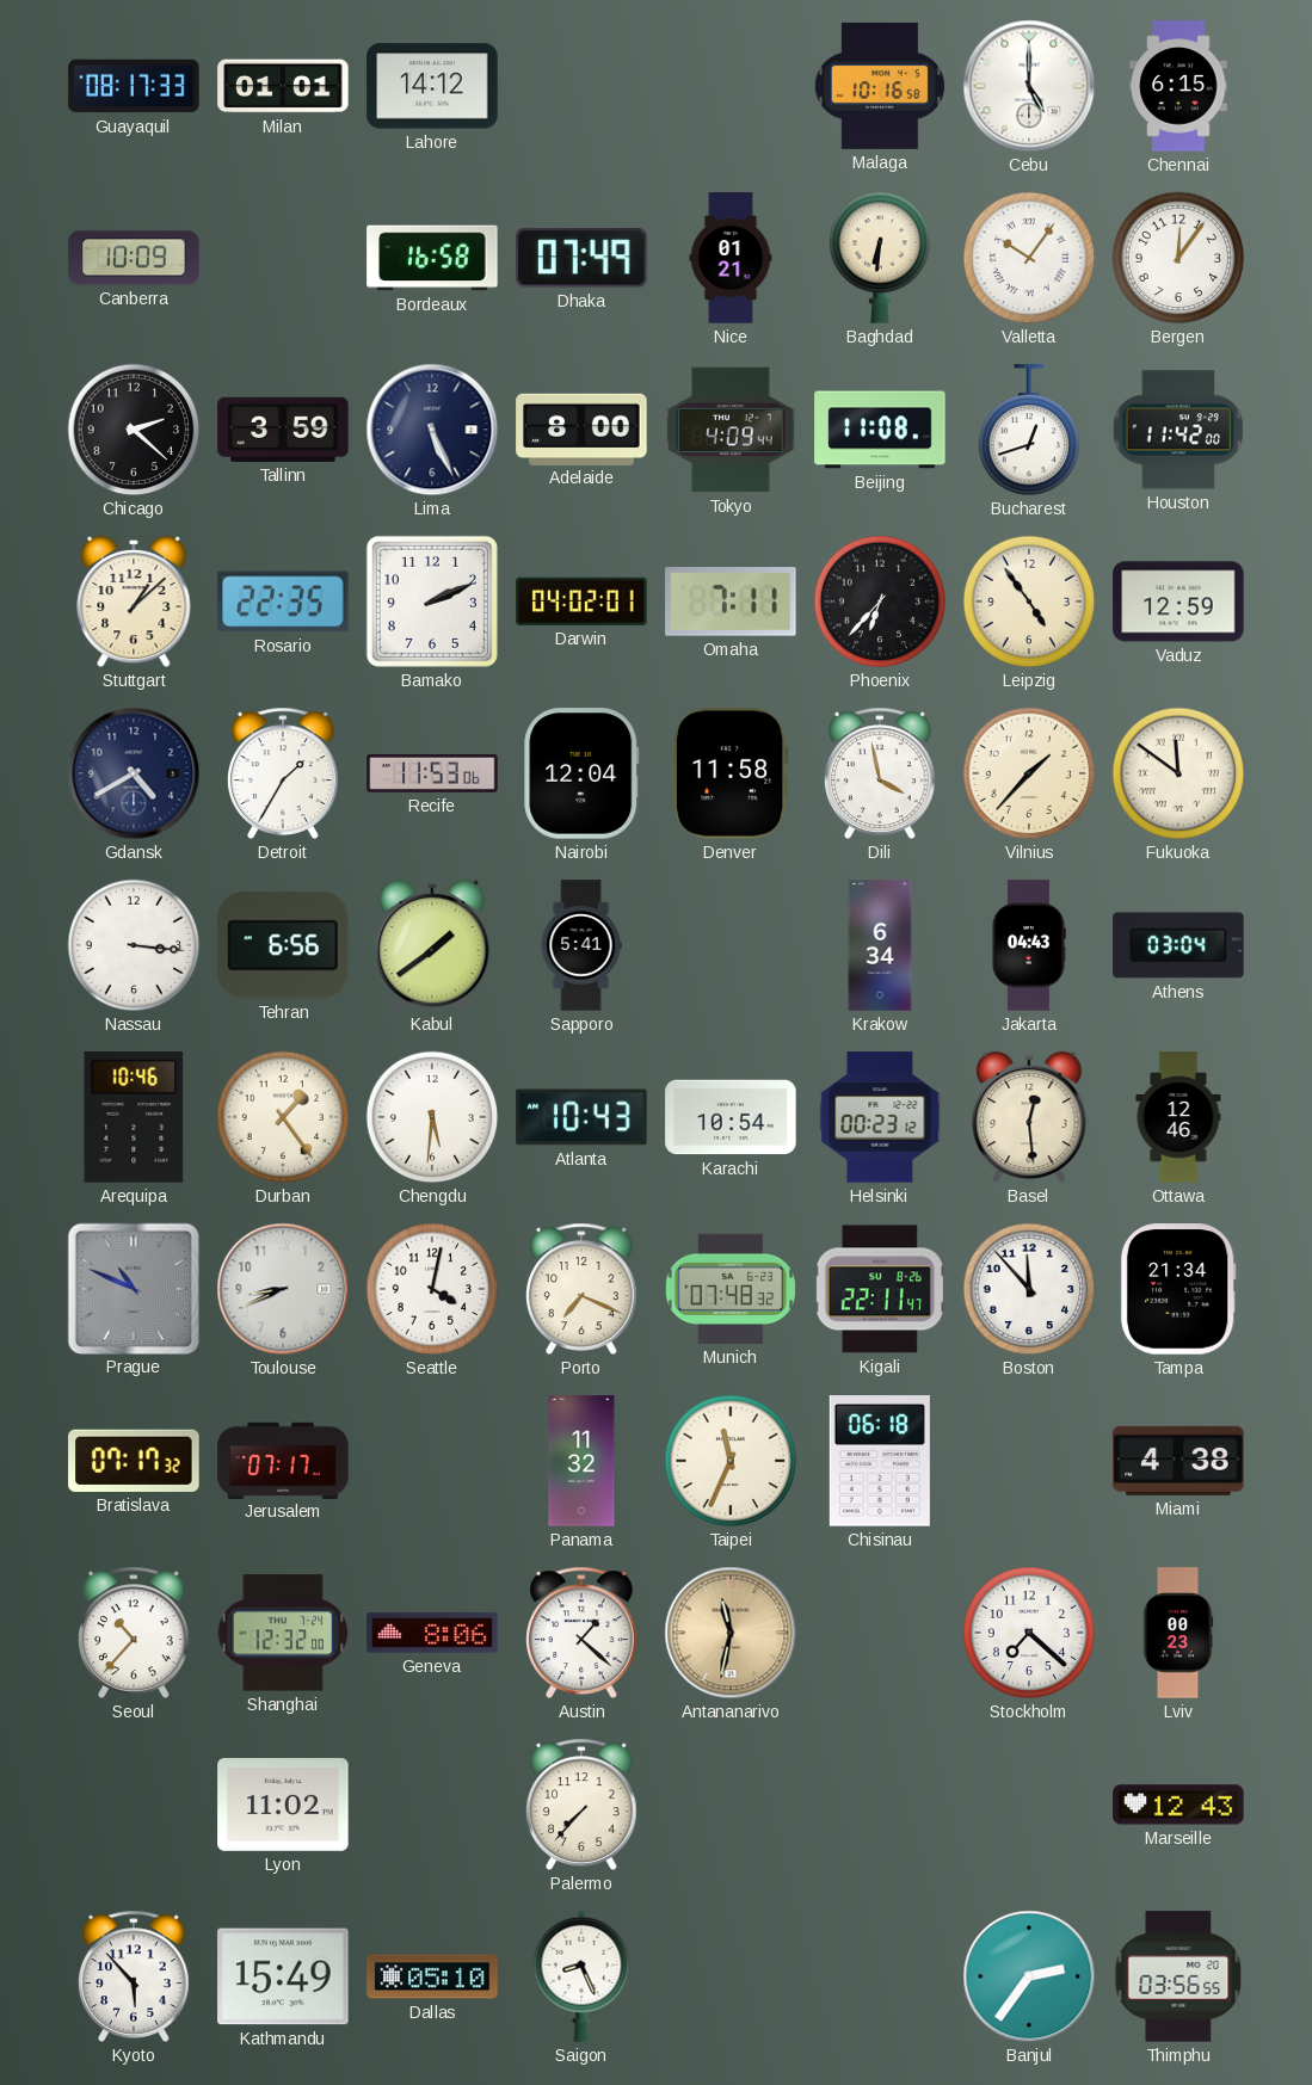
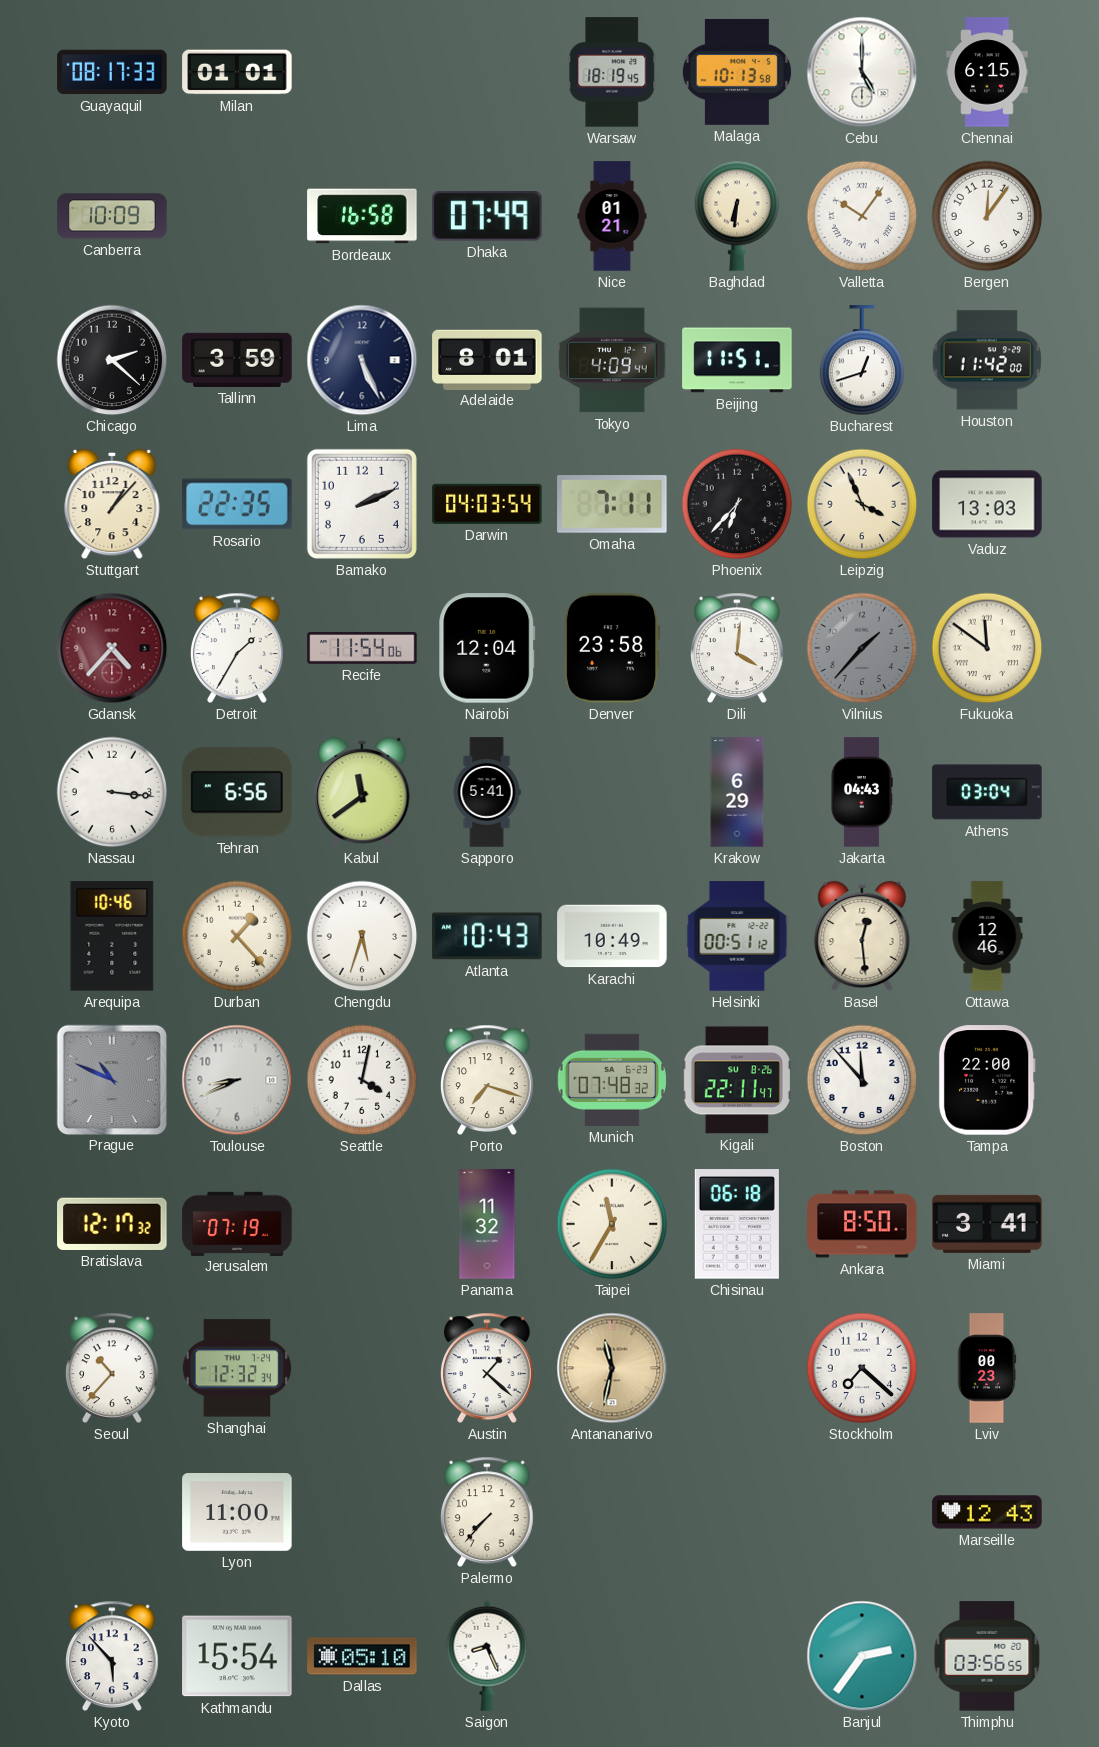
Lahore: 14:12 -> none (432, 86)
Warsaw: none -> 18:19 (612, 72)
Malaga: 10:16 -> 10:13 (737, 72)
Adelaide: 8:00 -> 8:01 (487, 359)
Beijing: 11:08 -> 11:51 (737, 360)
Stuttgart: 1:08 -> 1:07 (112, 504)
Darwin: 04:02 -> 04:03 (487, 504)
Leipzig: 4:54 -> 3:56 (862, 504)
Vaduz: 12:59 -> 13:03 (987, 504)
Gdansk: 4:40 -> 4:37 (112, 648)
Gdansk dial: navy -> burgundy (112, 648)
Recife: 11:53 -> 11:54 (362, 649)
Denver: 11:58 -> 23:58 (612, 648)
Dili: 3:58 -> 4:01 (738, 648)
Vilnius dial: cream -> grey (862, 648)
Kabul: 1:39 -> 11:39 (362, 792)
Krakow: 6:34 -> 6:29 (737, 792)
Durban: 1:24 -> 1:23 (237, 936)
Chengdu: 5:31 -> 5:33 (362, 936)
Karachi: 10:54 -> 10:49 (612, 936)
Helsinki: 00:23 -> 00:51 (737, 936)
Porto: 7:19 -> 7:18 (488, 1080)
Tampa: 21:34 -> 22:00 (987, 1080)
Bratislava: 07:17 -> 12:17 (112, 1224)
Jerusalem: 07:17 -> 07:19 (237, 1223)
Taipei: 11:34 -> 11:35 (612, 1224)
Ankara: none -> 8:50 (862, 1224)
Miami: 4:38 -> 3:41 (987, 1224)
Shanghai: 12:32:00 -> 12:32:34 (236, 1368)
Geneva: 8:06 -> none (432, 1633)
Lyon: 11:02 -> 11:00 (237, 1513)
Kathmandu: 15:49 -> 15:54 (237, 1656)
